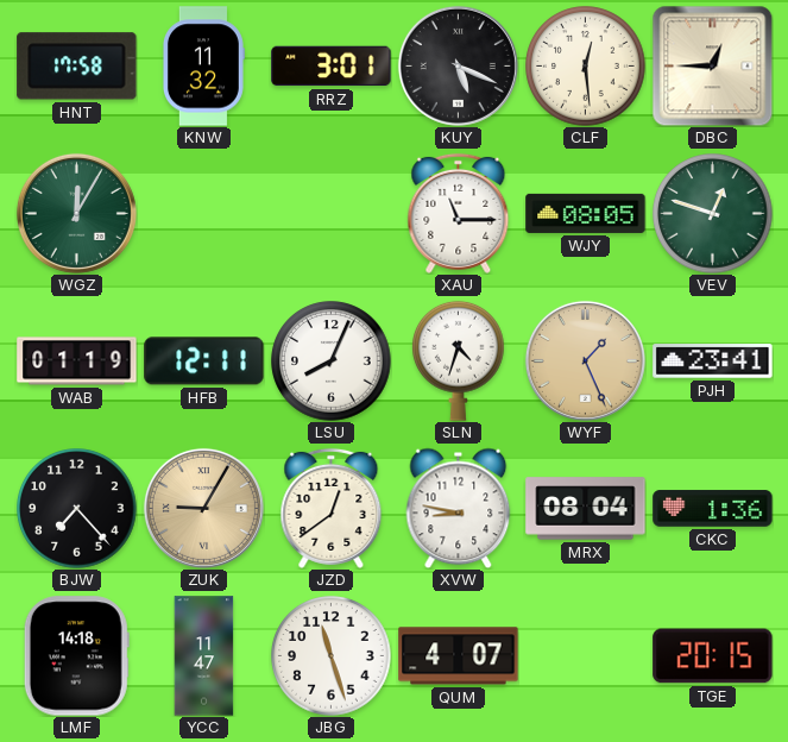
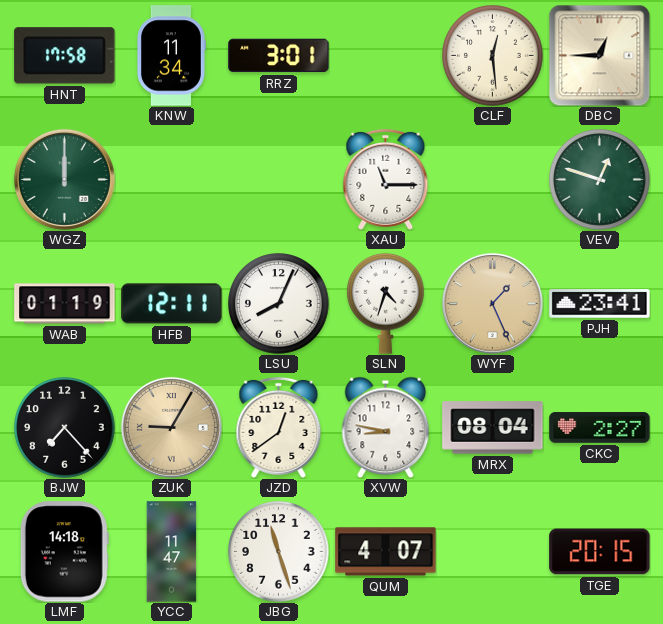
KNW: 11:32 -> 11:34 (171, 56)
KUY: 5:19 -> none (458, 65)
WGZ: 12:05 -> 12:00 (64, 179)
WJY: 08:05 -> none (586, 213)
CKC: 1:36 -> 2:27 (600, 428)
